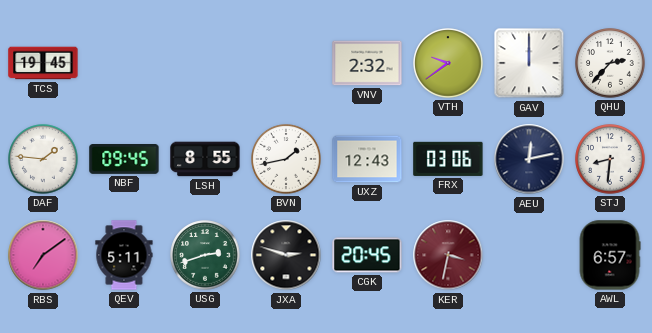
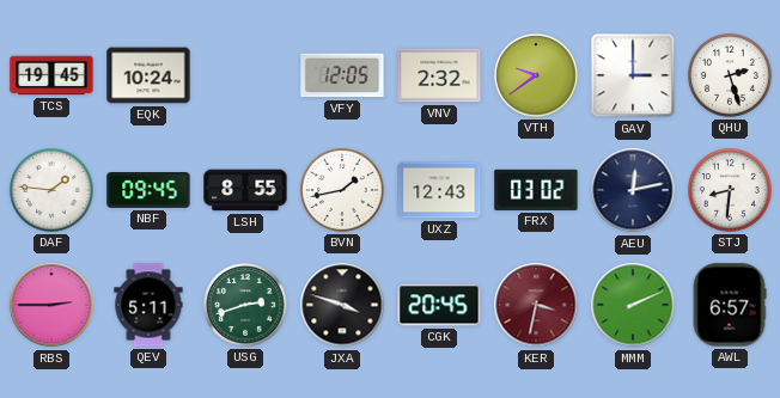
EQK: none -> 10:24 (148, 75)
VFY: none -> 12:05 (342, 75)
GAV: 12:00 -> 3:00 (633, 75)
QHU: 2:37 -> 2:27 (730, 75)
FRX: 03:06 -> 03:02 (536, 190)
RBS: 7:09 -> 2:45 (51, 305)
JXA: 2:48 -> 3:48 (342, 305)
MMM: none -> 2:11 (633, 305)
